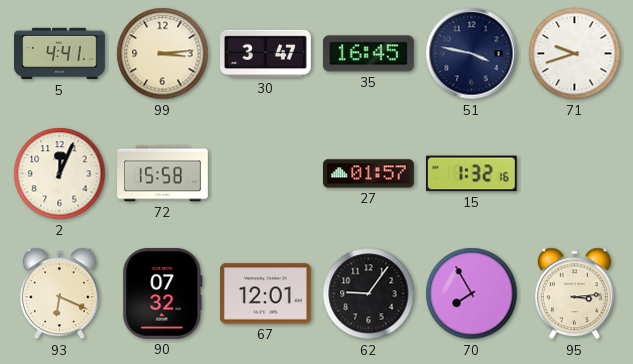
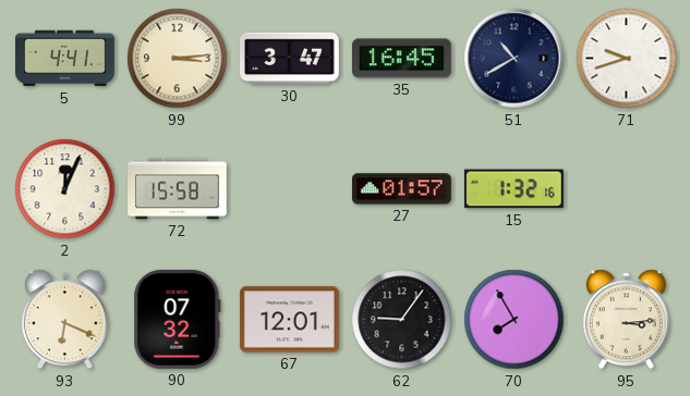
51: 3:47 -> 10:40 (515, 59)
